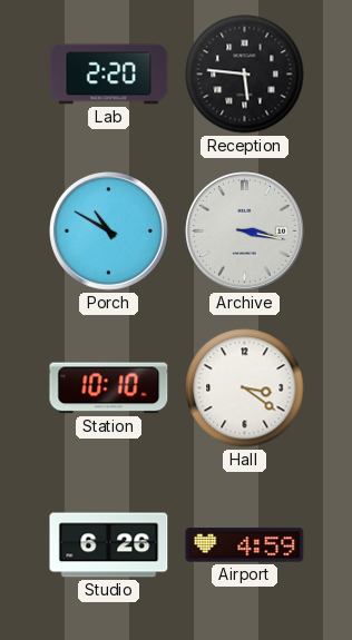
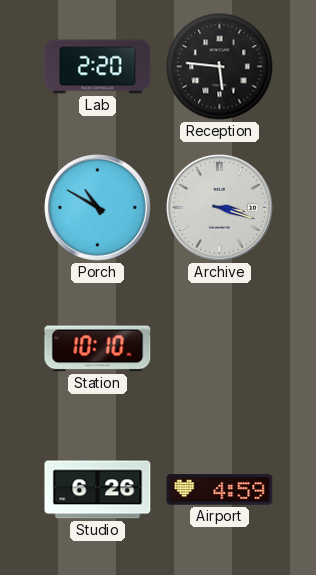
Archive: 3:17 -> 3:18 (220, 208)
Hall: 3:21 -> none (245, 388)
